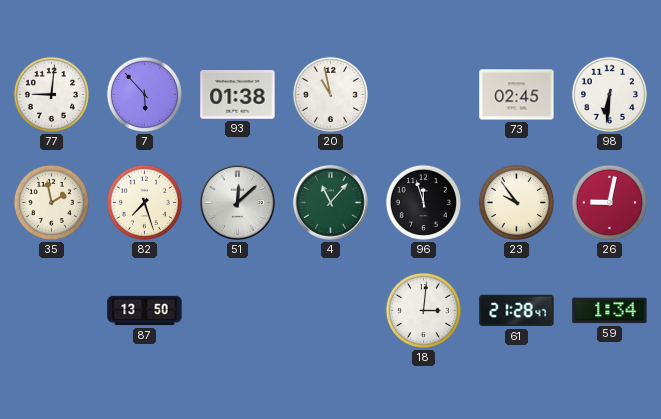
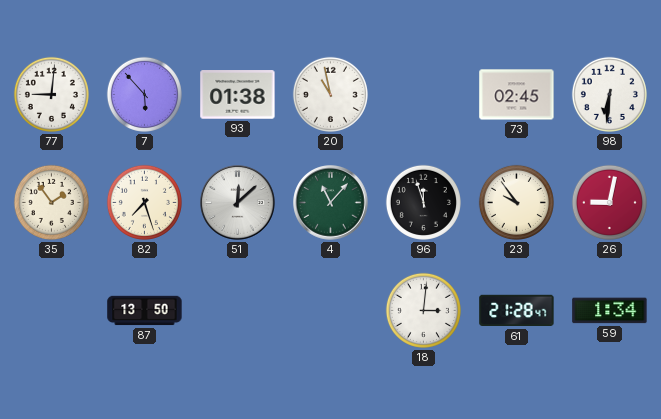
35: 1:58 -> 1:54 (51, 202)
